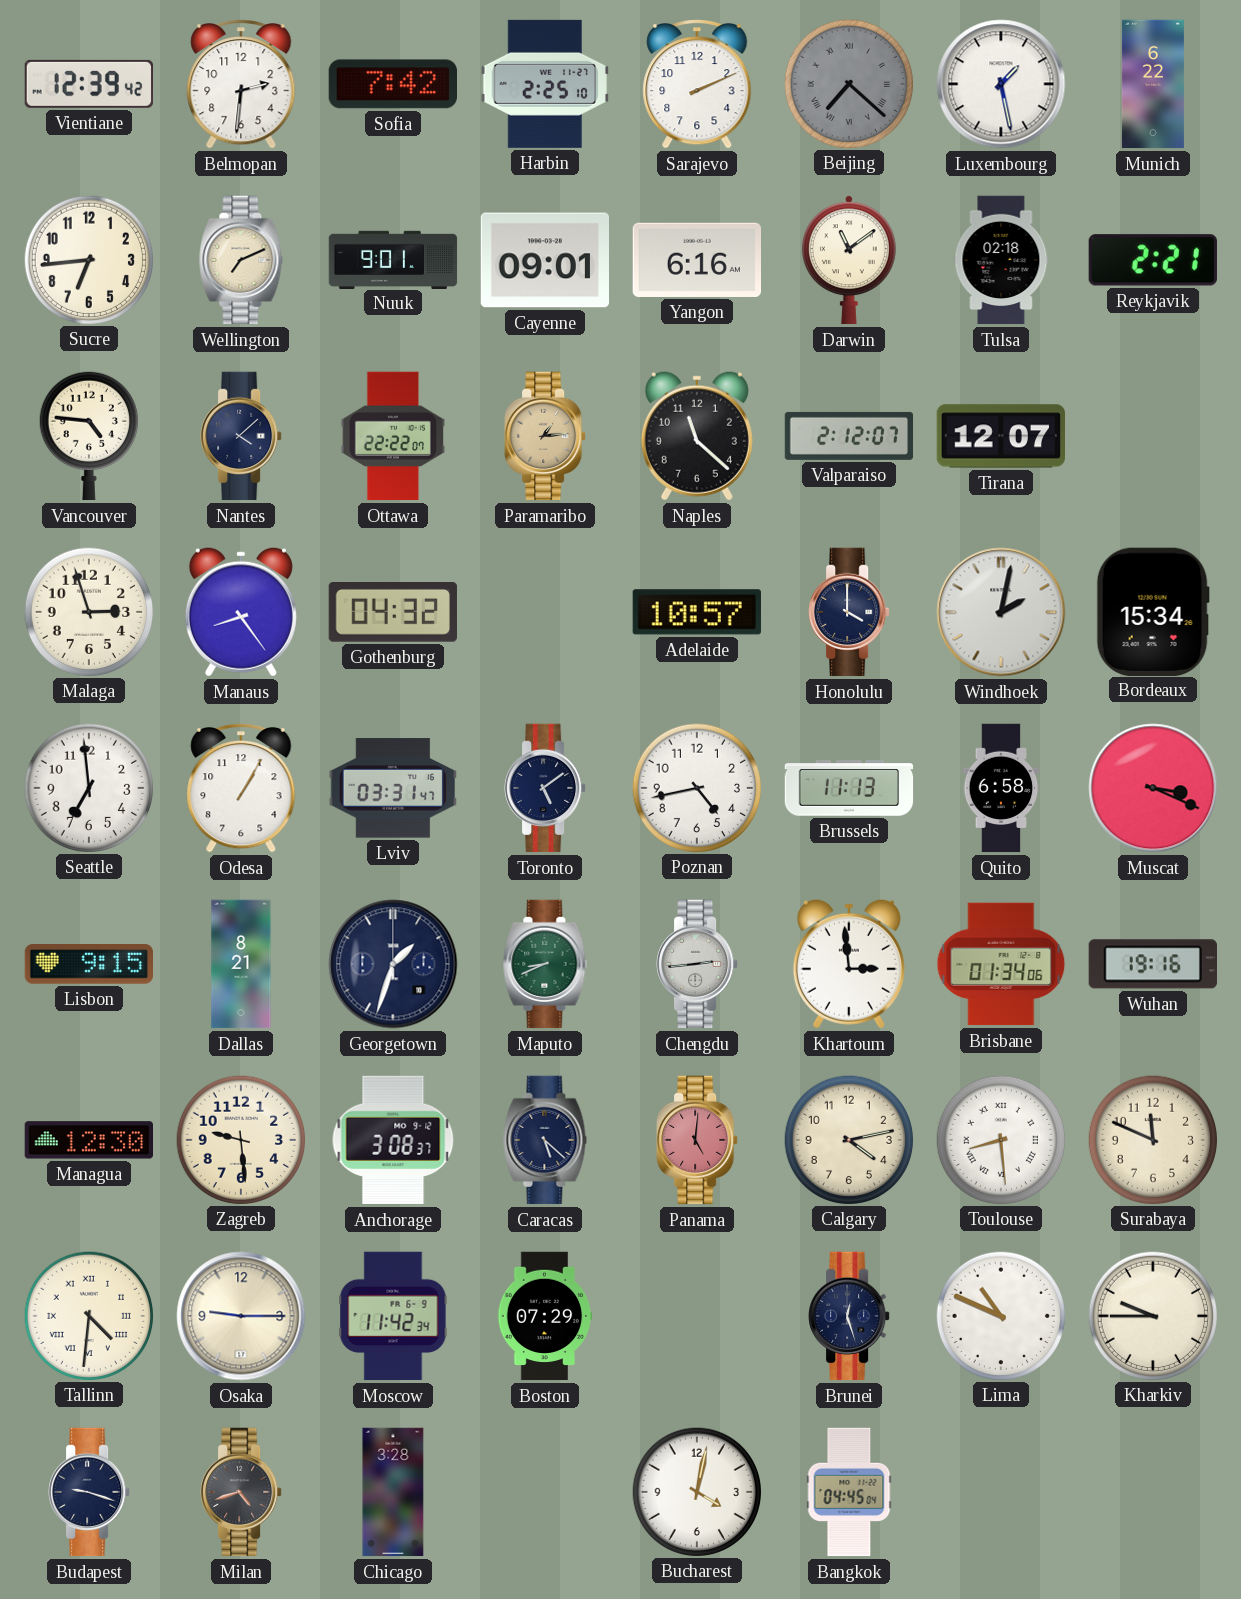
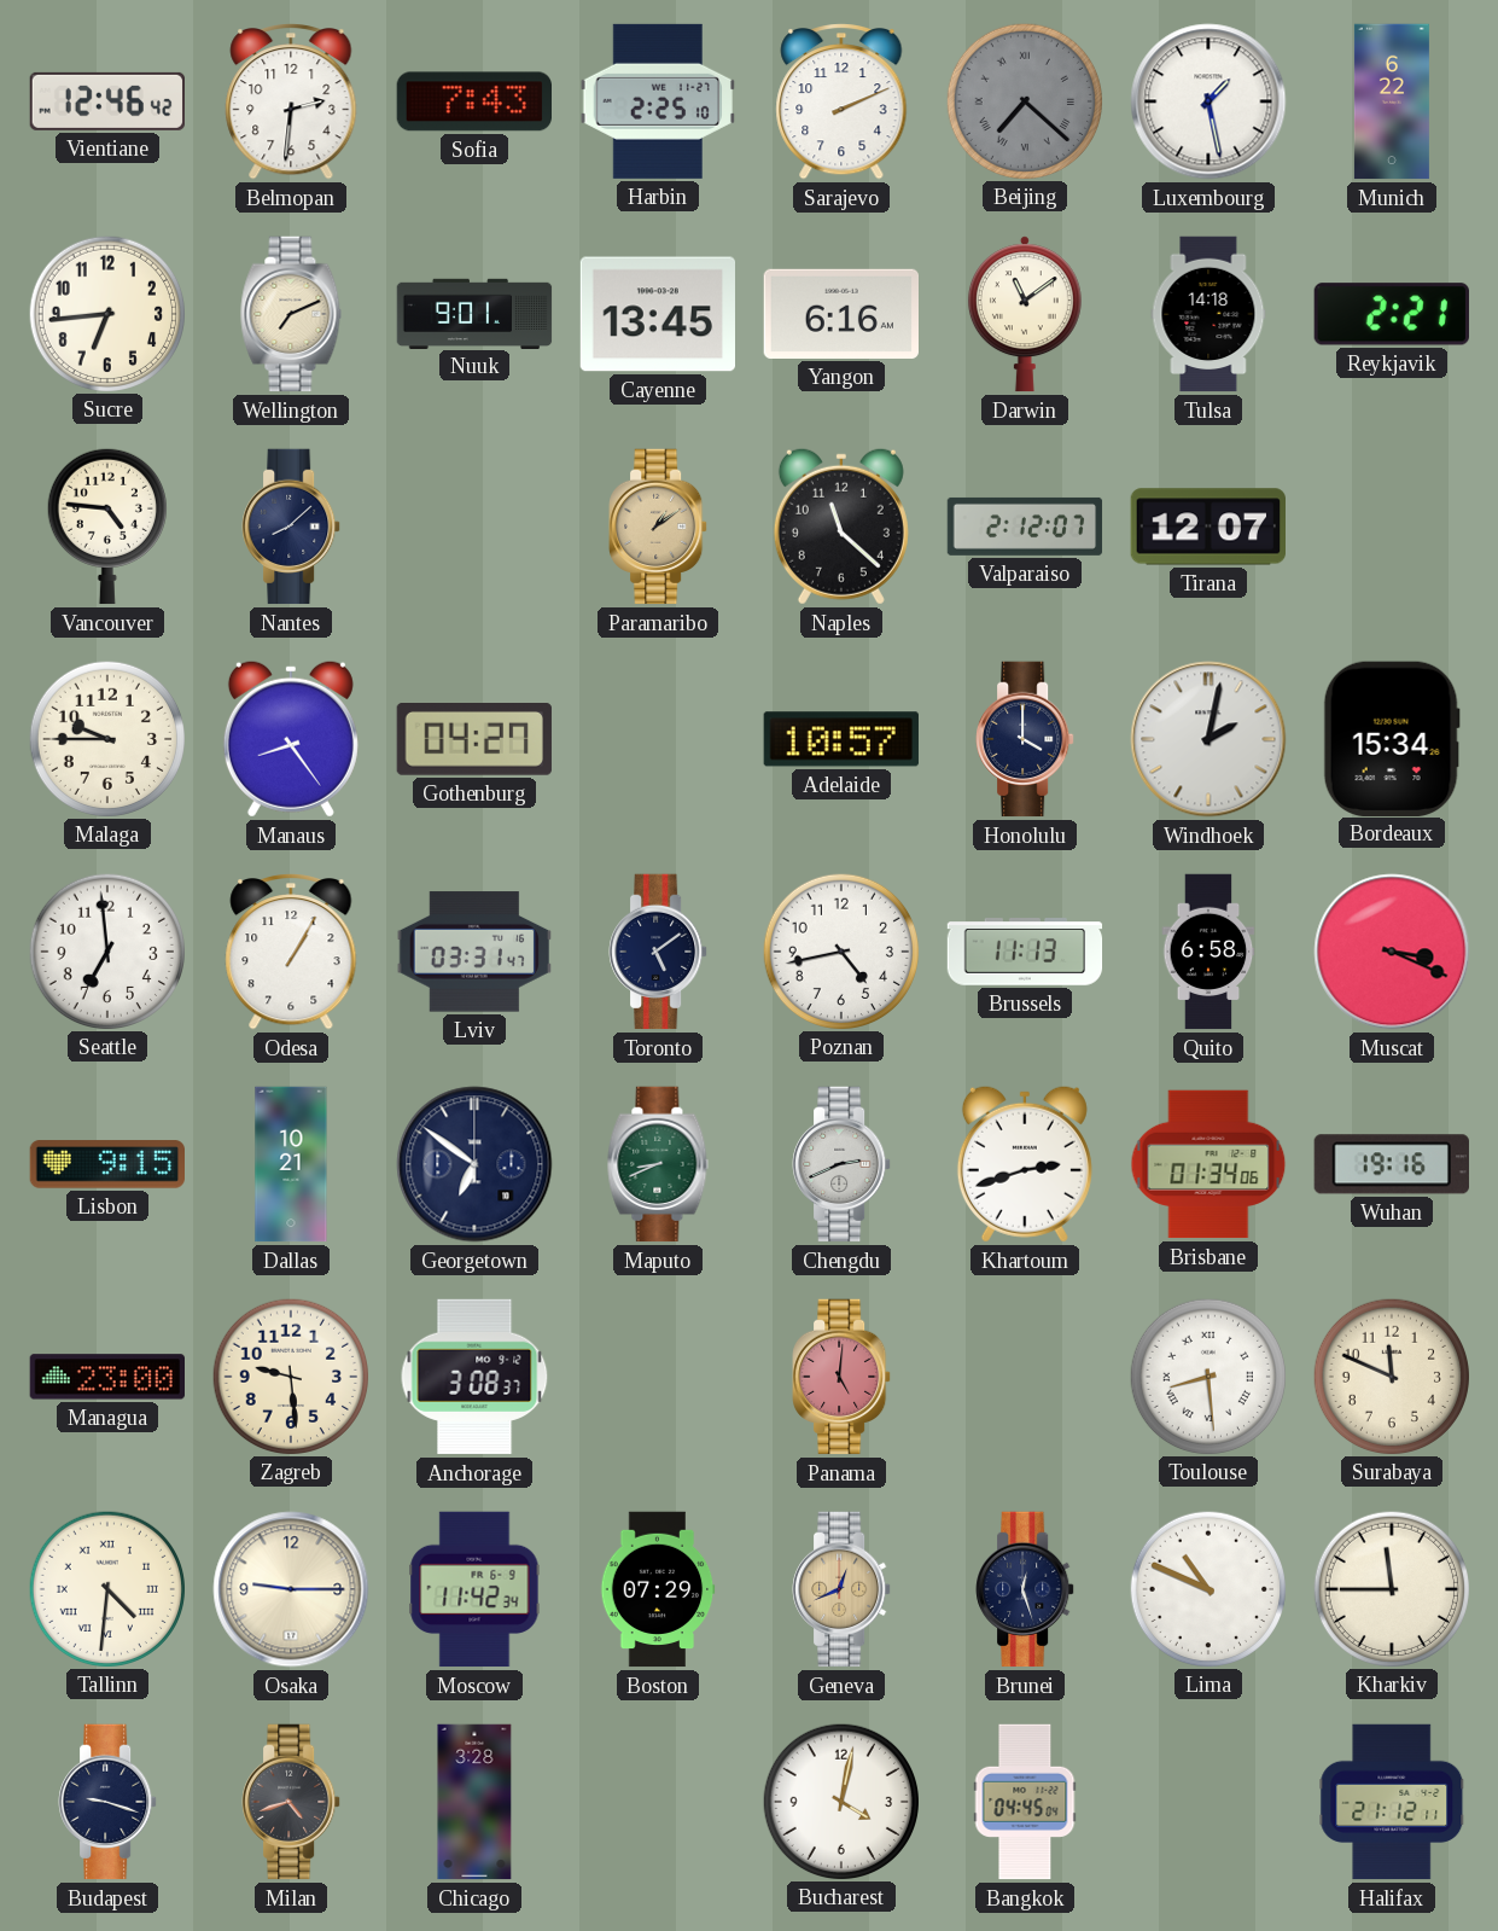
Vientiane: 12:39 -> 12:46 (106, 101)
Sofia: 7:42 -> 7:43 (473, 101)
Cayenne: 09:01 -> 13:45 (657, 314)
Tulsa: 02:18 -> 14:18 (1208, 314)
Nantes: 4:08 -> 8:08 (291, 527)
Ottawa: 22:22 -> none (393, 436)
Paramaribo: 1:14 -> 1:09 (658, 527)
Malaga: 2:57 -> 9:45 (106, 738)
Gothenburg: 04:32 -> 04:27 (473, 740)
Dallas: 8:21 -> 10:21 (291, 1164)
Georgetown: 1:33 -> 6:51 (474, 1164)
Chengdu: 2:44 -> 2:41 (841, 1164)
Khartoum: 2:59 -> 2:42 (1025, 1164)
Managua: 12:30 -> 23:00 (106, 1377)
Caracas: 5:22 -> none (545, 1140)
Calgary: 4:13 -> none (848, 1139)
Geneva: none -> 12:41 (841, 1589)
Kharkiv: 9:45 -> 11:45 (1391, 1588)
Halifax: none -> 21:12 (1392, 1802)
